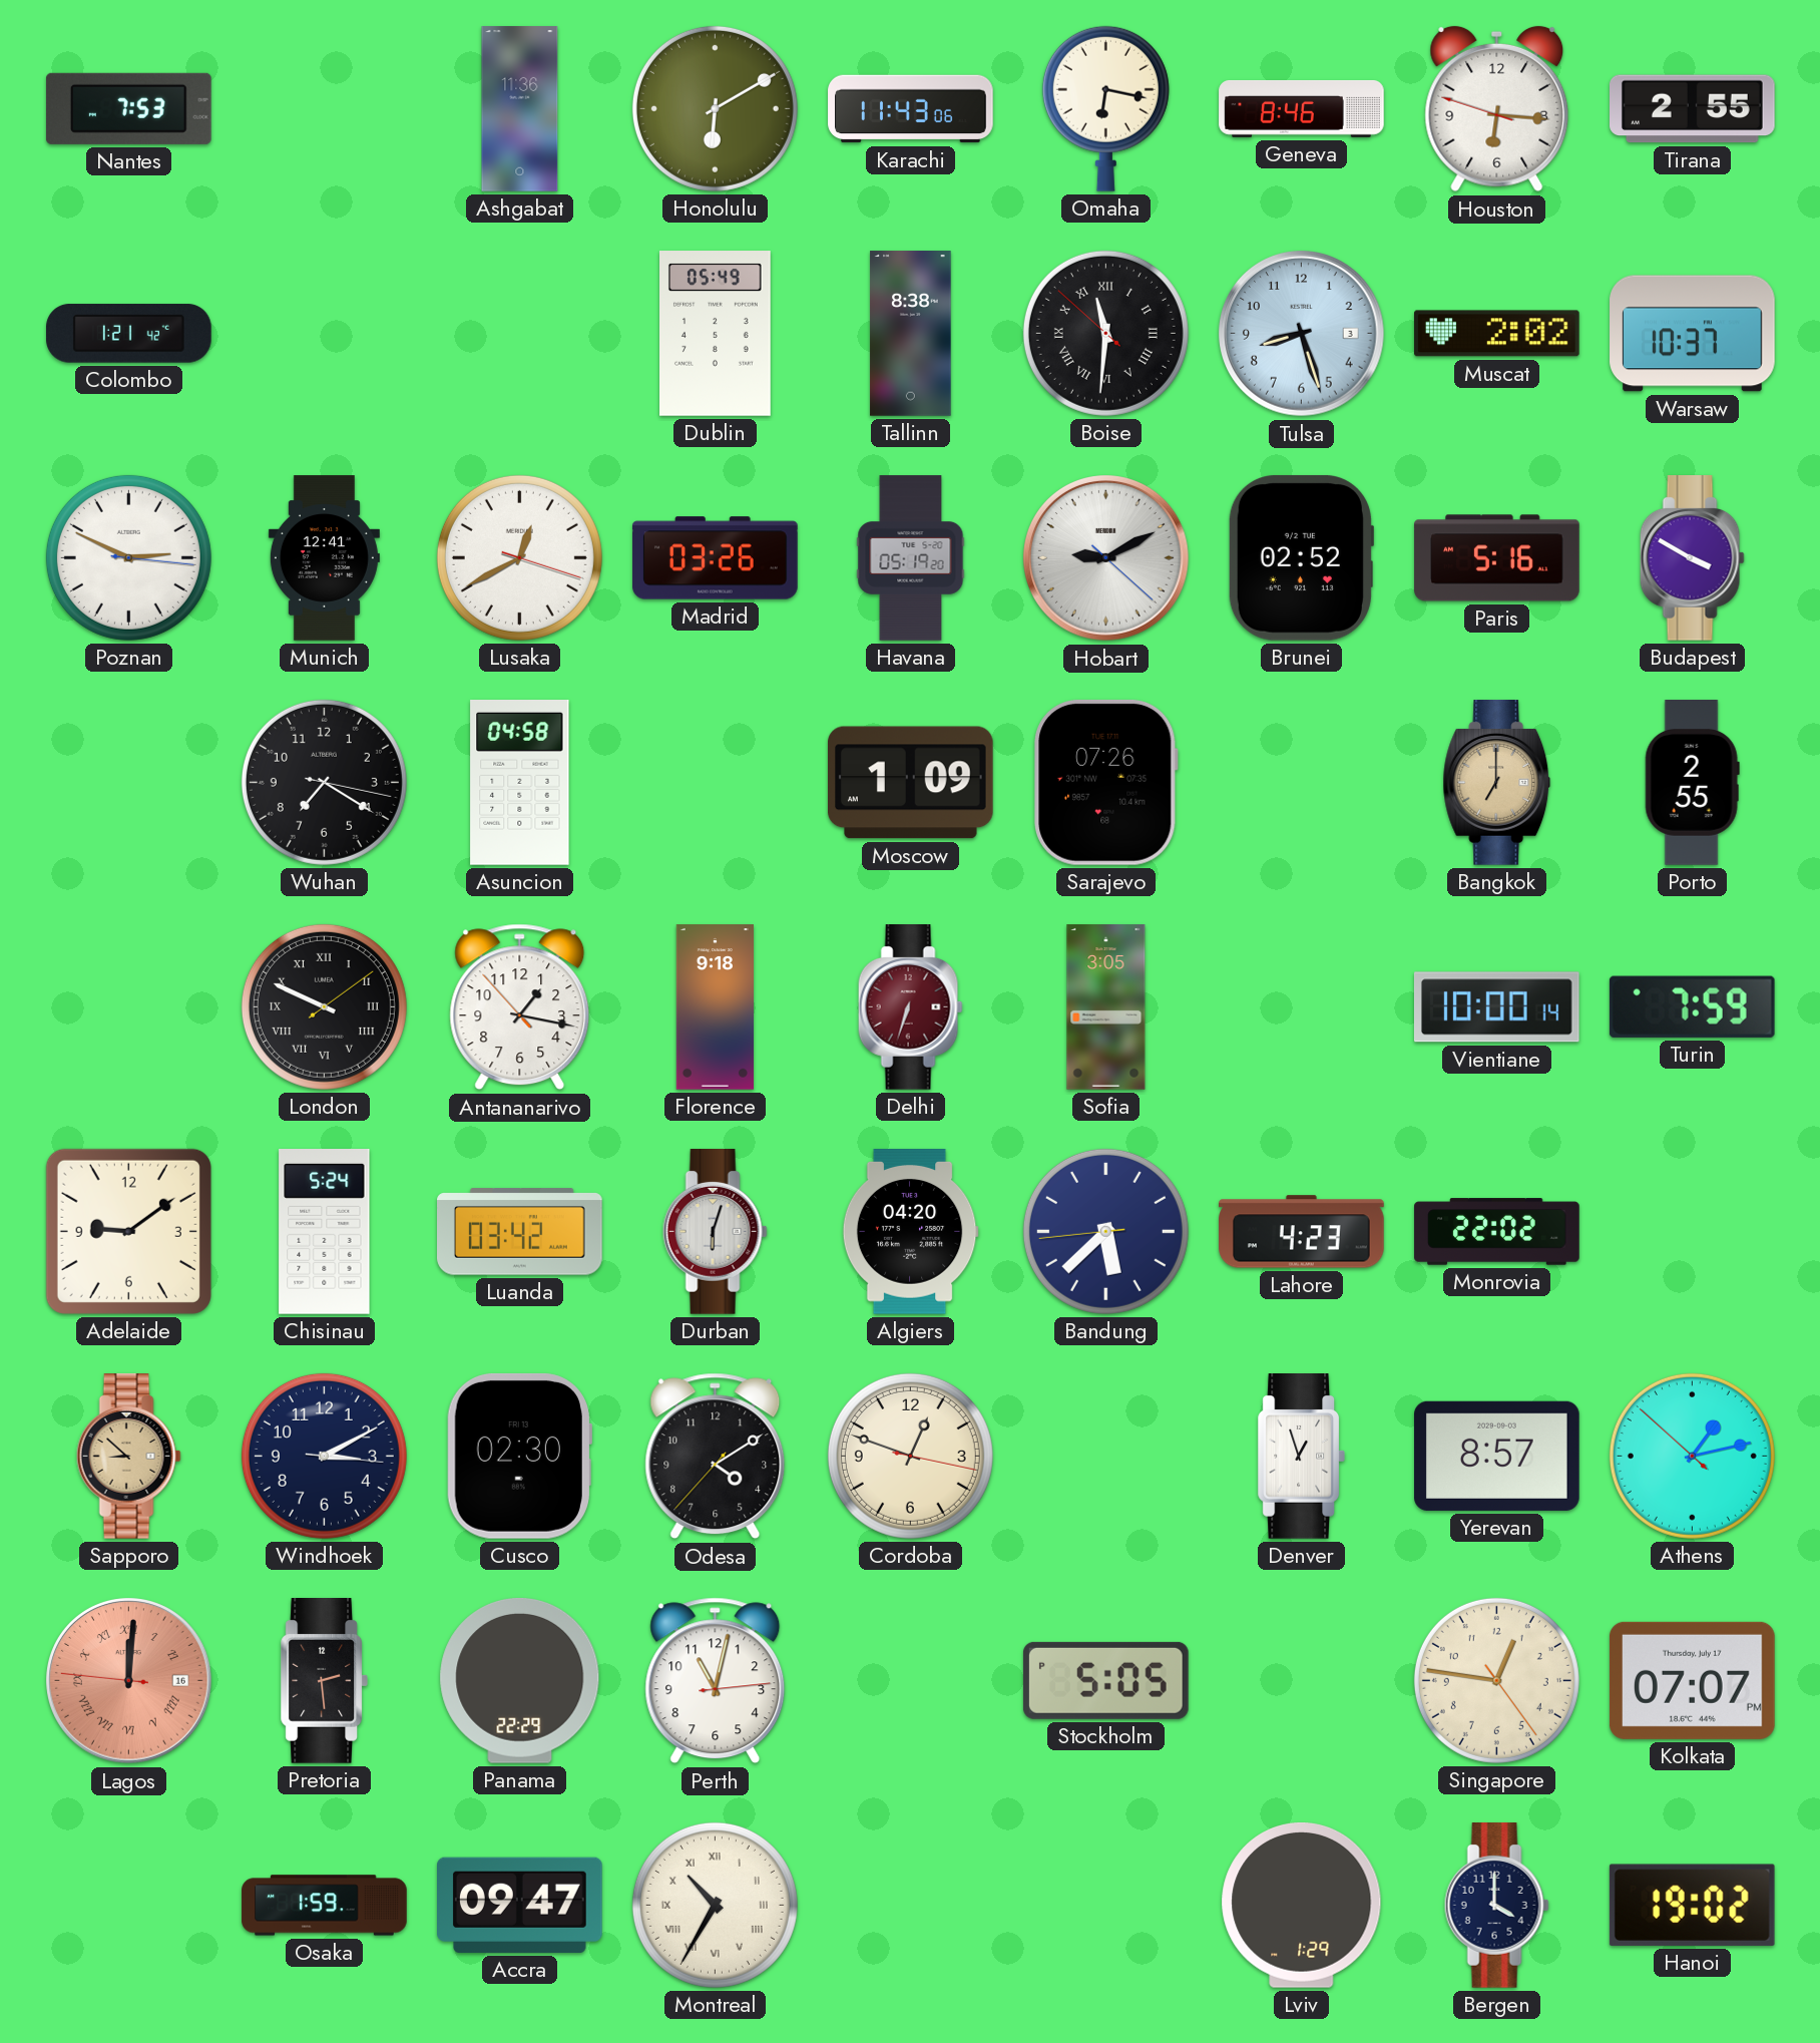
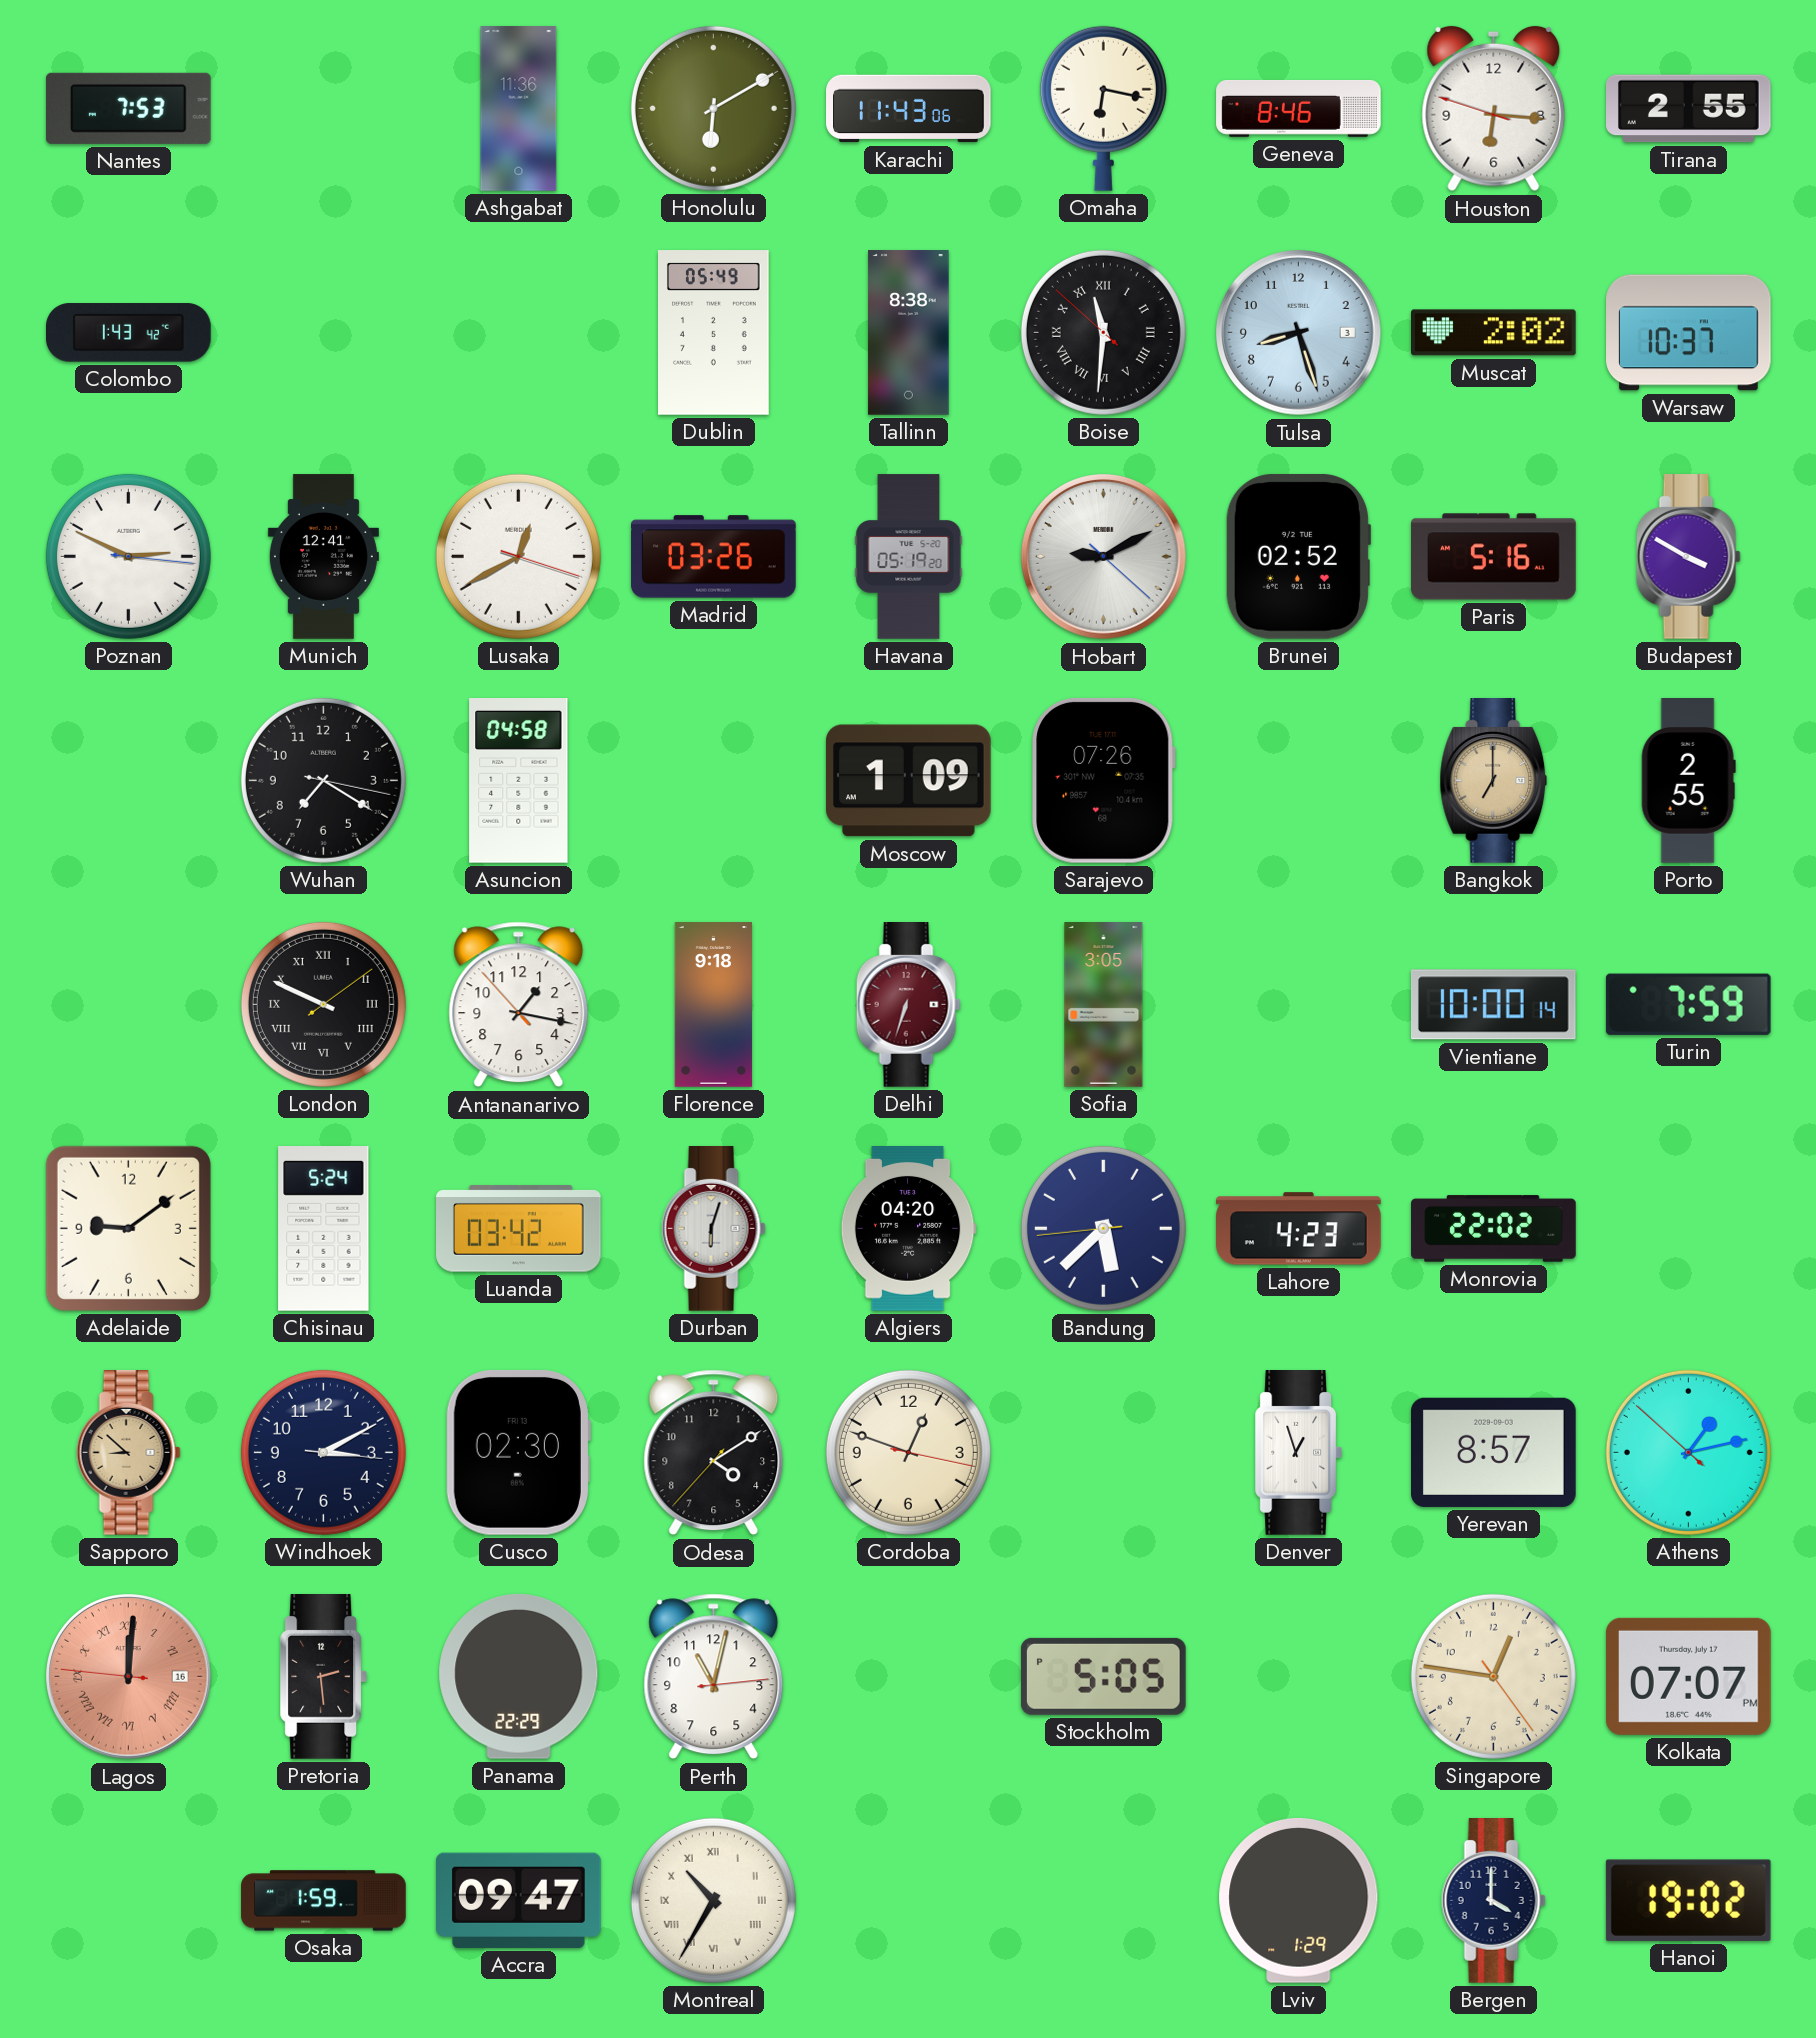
Colombo: 1:21 -> 1:43 (129, 333)
